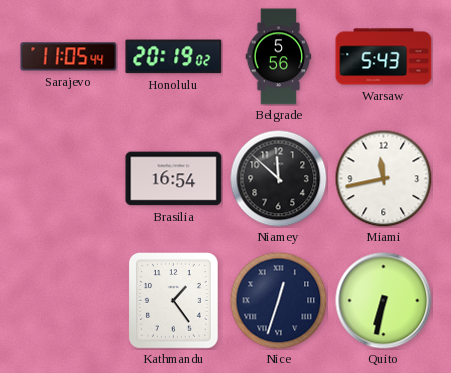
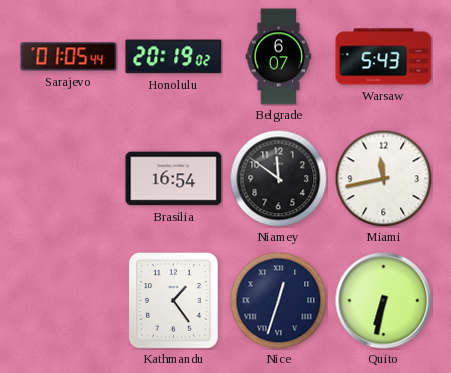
Sarajevo: 11:05 -> 01:05 (69, 57)
Belgrade: 5:56 -> 6:07 (279, 57)
Niamey: 11:52 -> 11:51 (278, 178)
